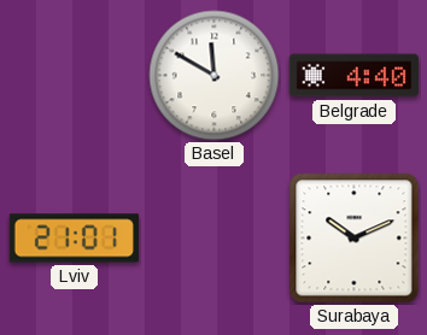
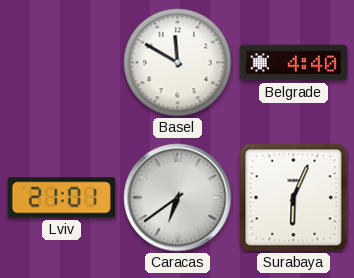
Caracas: none -> 6:39 (178, 198)
Surabaya: 10:11 -> 6:04 (294, 198)
